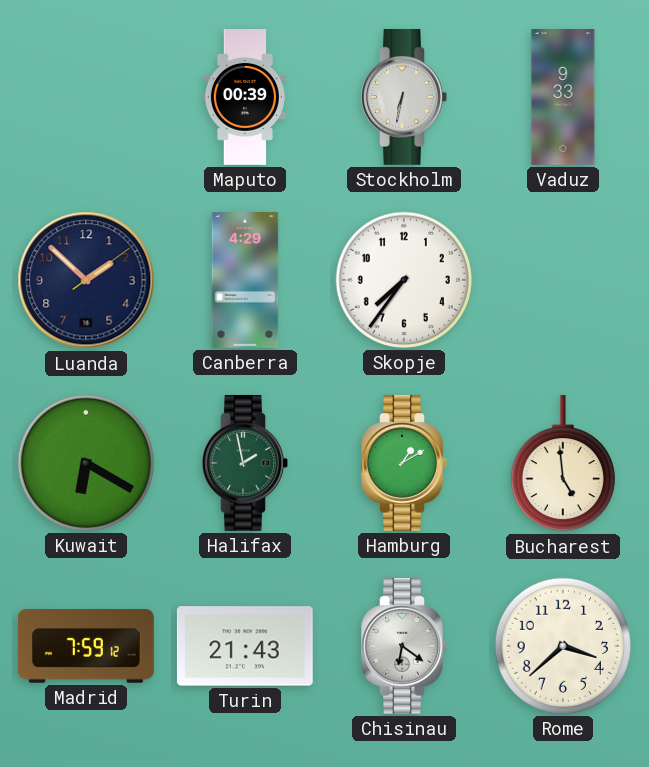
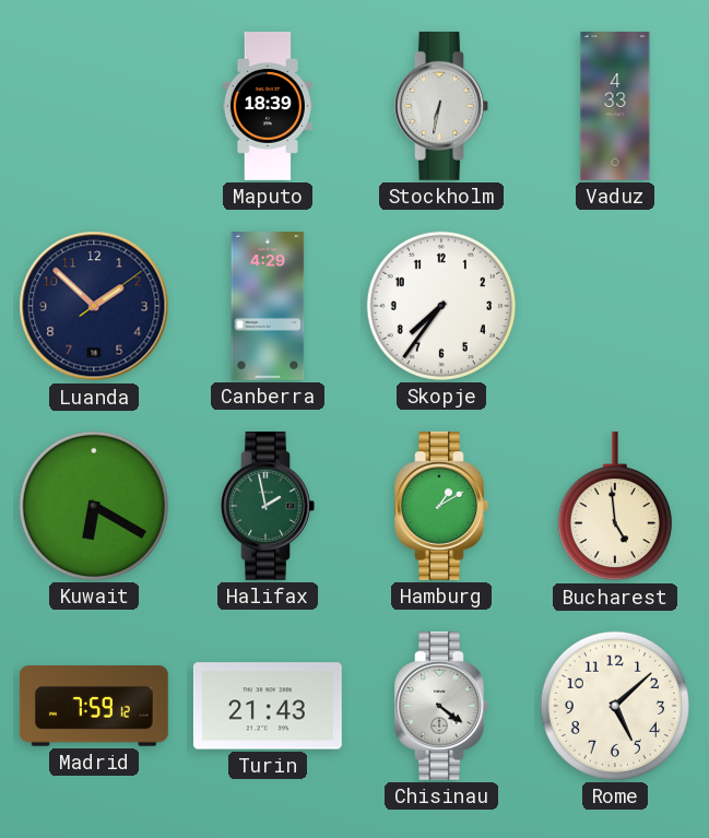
Maputo: 00:39 -> 18:39 (268, 107)
Vaduz: 9:33 -> 4:33 (615, 107)
Chisinau: 6:21 -> 4:21 (441, 706)
Rome: 3:38 -> 5:08 (615, 706)
